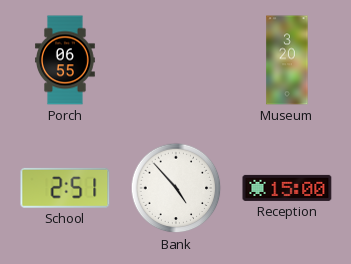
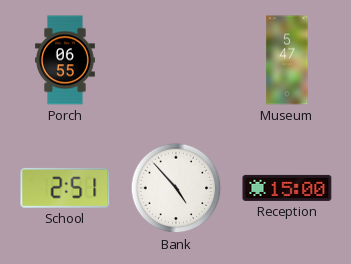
Museum: 3:20 -> 5:47 (287, 60)
